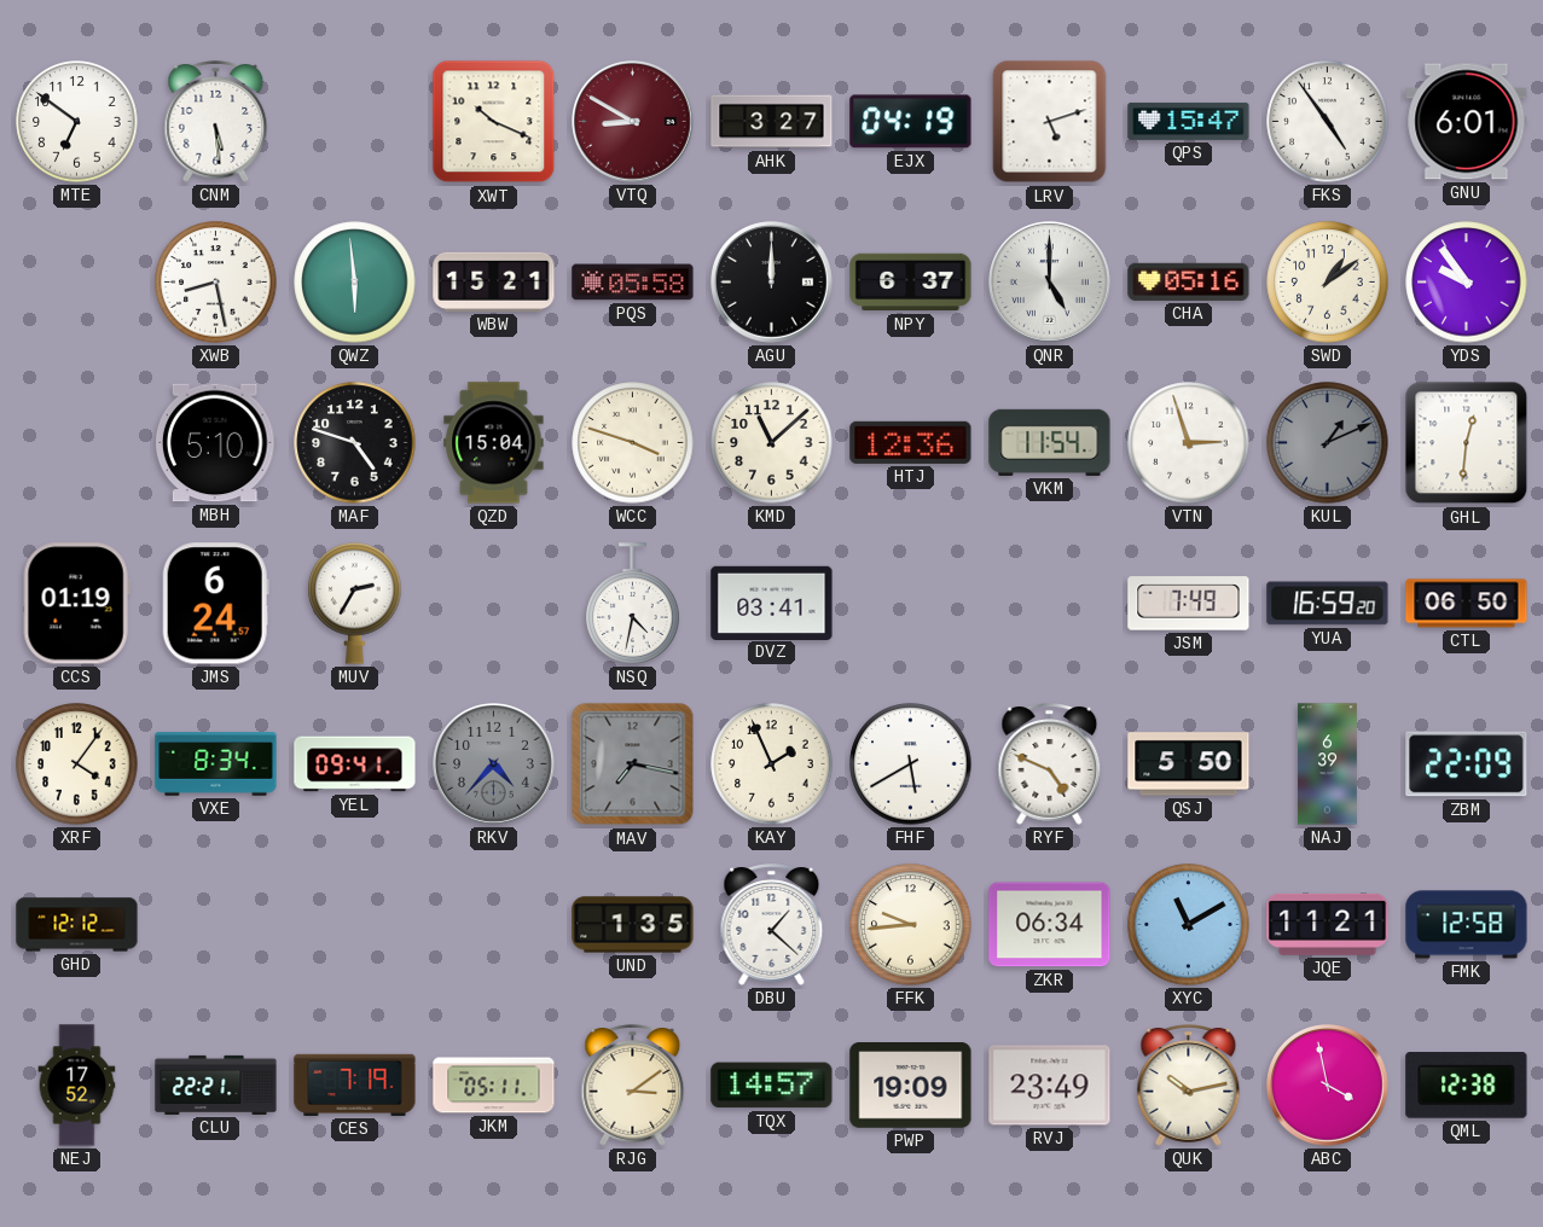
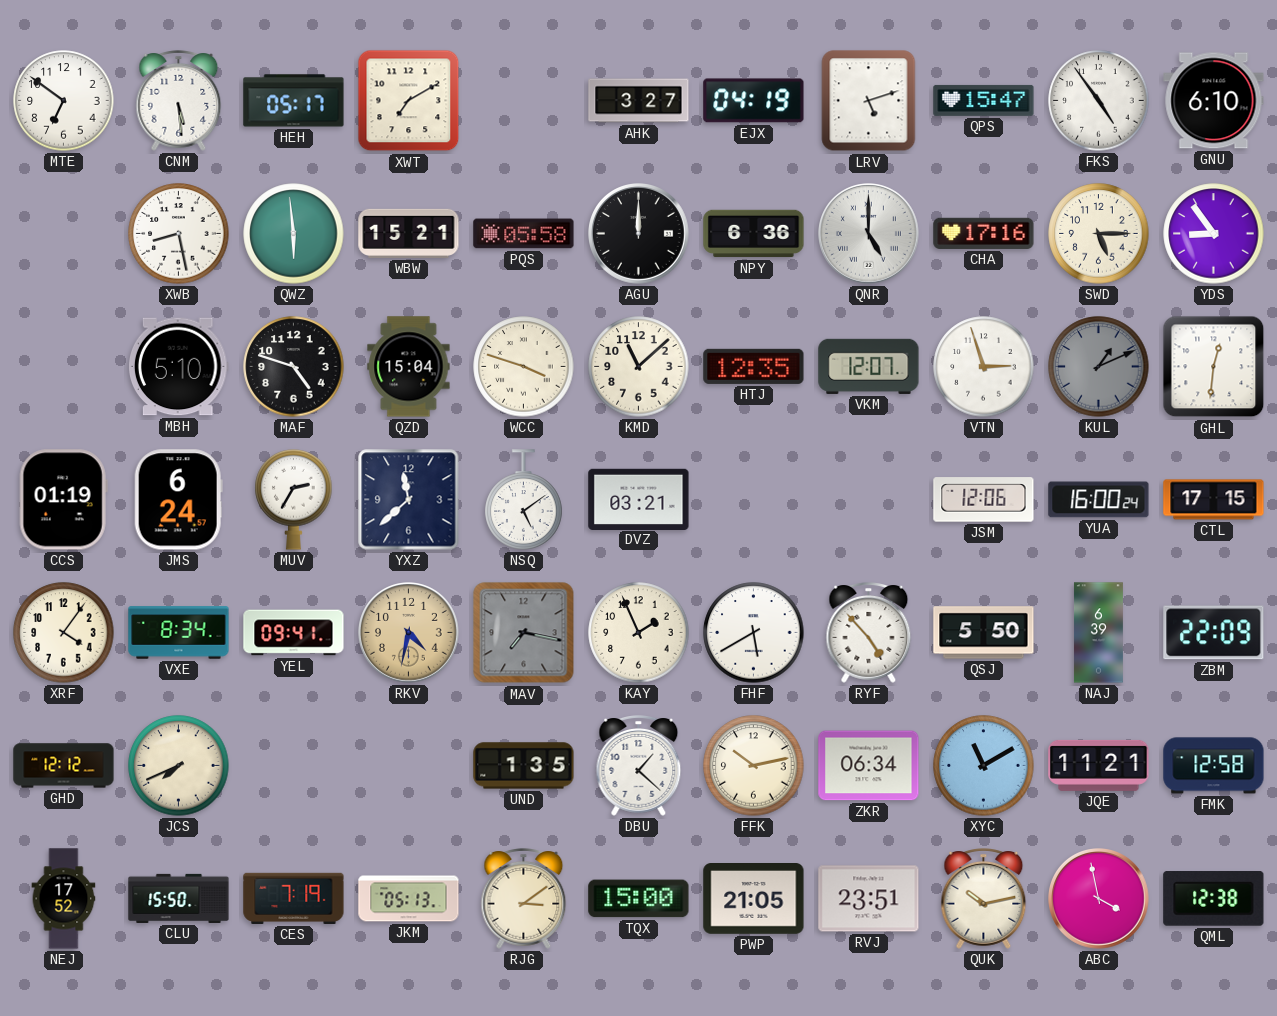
HEH: none -> 05:17 (294, 101)
XWT: 10:19 -> 7:10 (409, 101)
VTQ: 8:50 -> none (633, 122)
GNU: 6:01 -> 6:10 (1214, 101)
NPY: 6:37 -> 6:36 (754, 234)
CHA: 05:16 -> 17:16 (984, 233)
SWD: 1:09 -> 5:15 (1099, 234)
YDS: 9:54 -> 8:54 (1214, 234)
HTJ: 12:36 -> 12:35 (754, 366)
VKM: 11:54 -> 12:07 (869, 366)
YXZ: none -> 11:38 (409, 500)
NSQ: 4:32 -> 5:09 (524, 500)
DVZ: 03:41 -> 03:21 (639, 499)
JSM: 7:49 -> 12:06 (984, 500)
YUA: 16:59 -> 16:00 (1099, 500)
CTL: 06:50 -> 17:15 (1214, 500)
RKV: 4:37 -> 4:32 (409, 633)
RKV dial: grey -> champagne (409, 633)
RYF: 4:49 -> 4:53 (869, 633)
JCS: none -> 7:41 (179, 766)
FFK: 9:44 -> 10:13 (754, 766)
CLU: 22:21 -> 15:50 (179, 898)
JKM: 05:11 -> 05:13 (409, 899)
TQX: 14:57 -> 15:00 (639, 899)
PWP: 19:09 -> 21:05 (754, 899)
RVJ: 23:49 -> 23:51 (869, 899)
